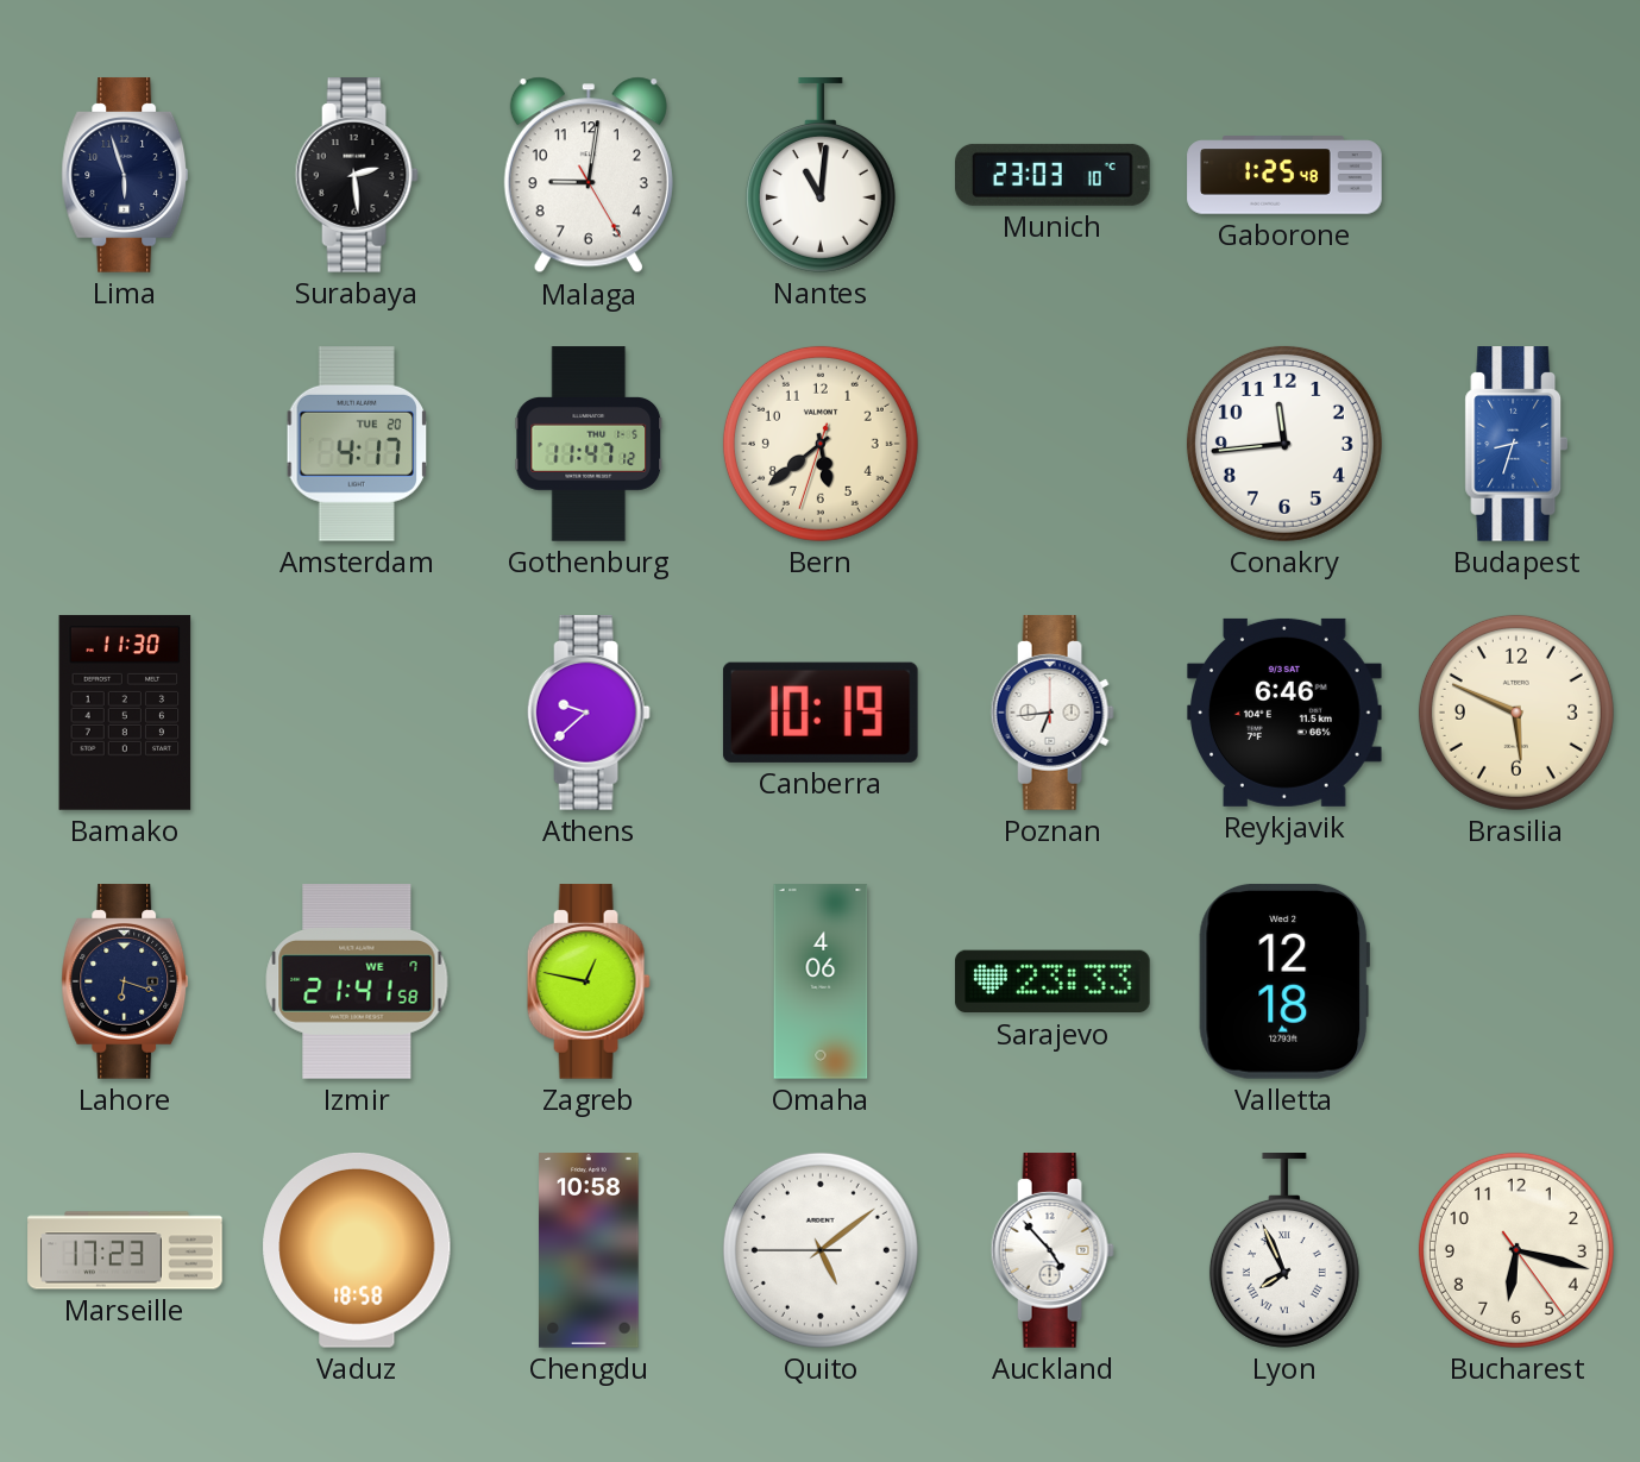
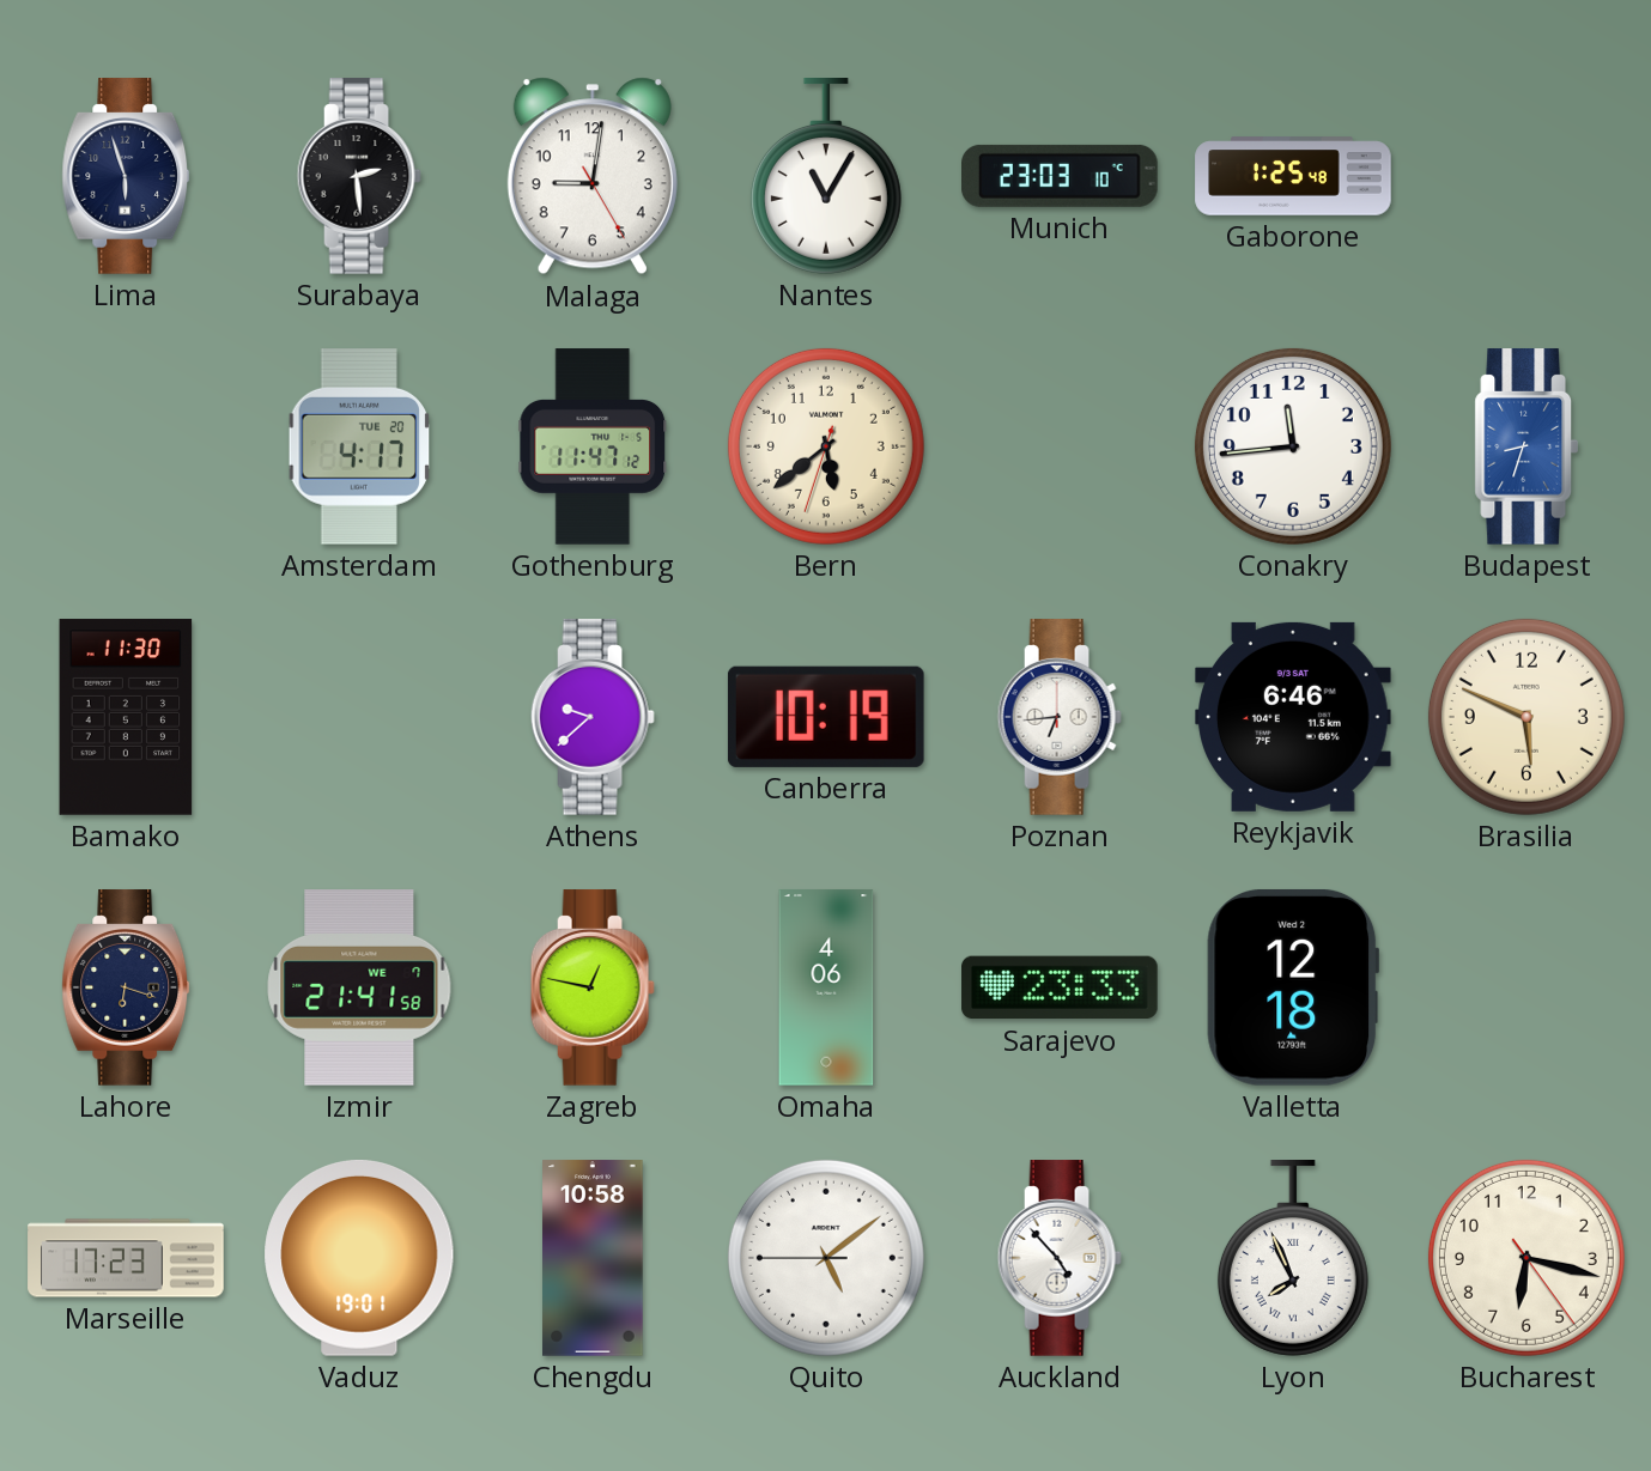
Nantes: 11:01 -> 11:05 (826, 177)
Vaduz: 18:58 -> 19:01 (359, 1258)
